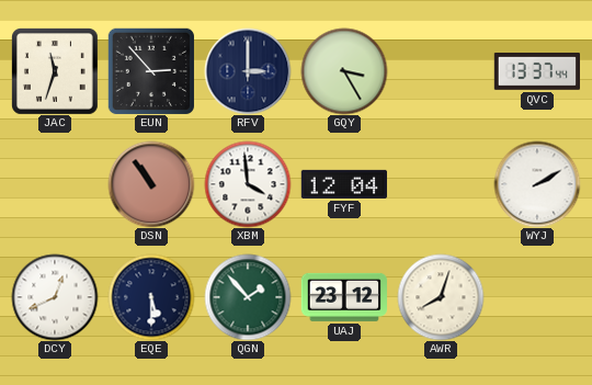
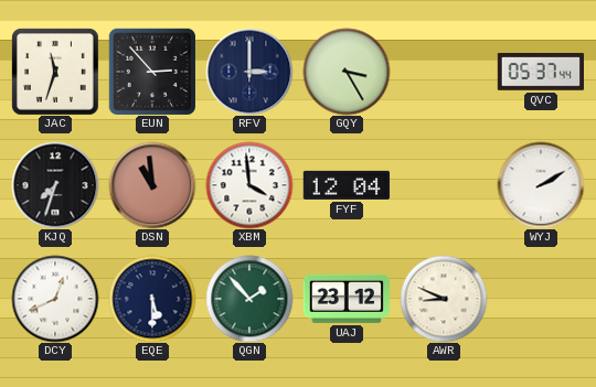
QVC: 13:37 -> 05:37 (540, 73)
KJQ: none -> 7:33 (55, 185)
DSN: 10:54 -> 10:59 (152, 185)
AWR: 8:03 -> 8:49 (444, 299)
